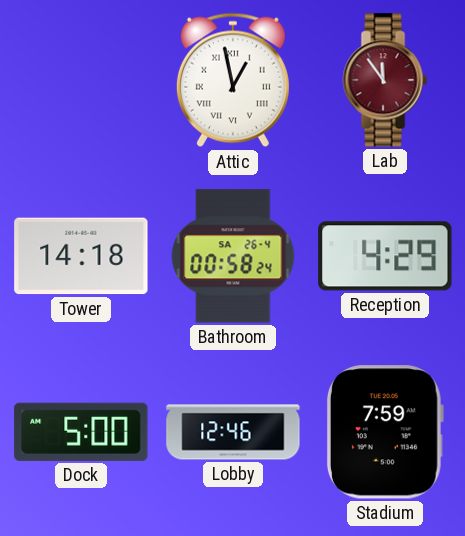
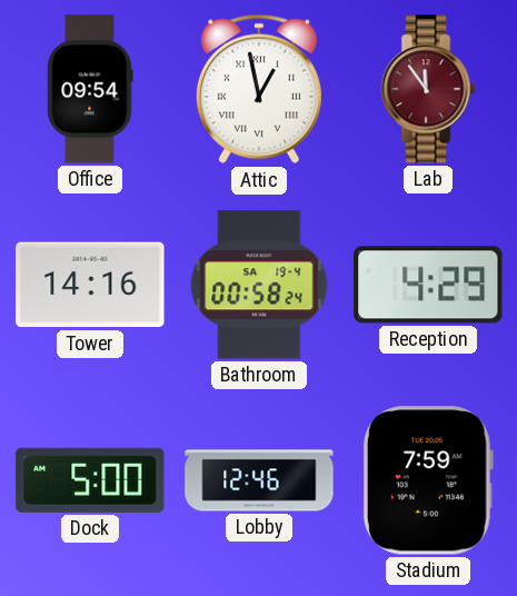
Office: none -> 09:54 (90, 89)
Tower: 14:18 -> 14:16 (90, 285)
Bathroom date: SA 26-4 -> SA 19-4 (259, 285)
